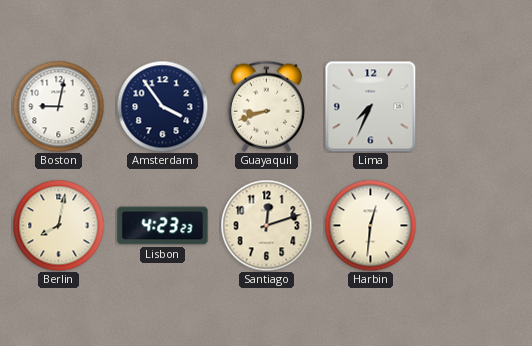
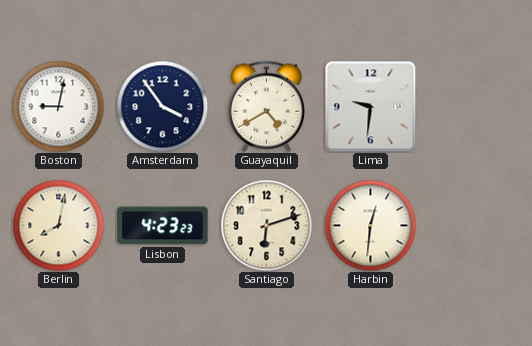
Guayaquil: 8:42 -> 4:40 (266, 106)
Lima: 7:34 -> 9:31 (370, 106)
Santiago: 12:12 -> 6:12 (266, 225)
